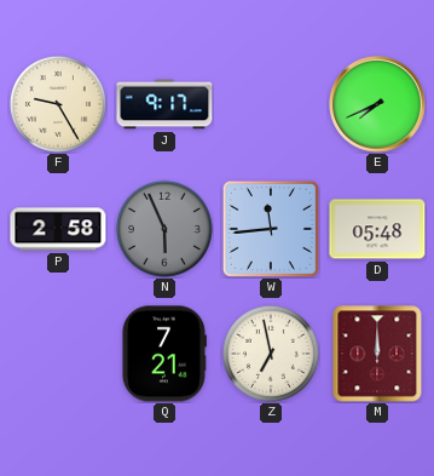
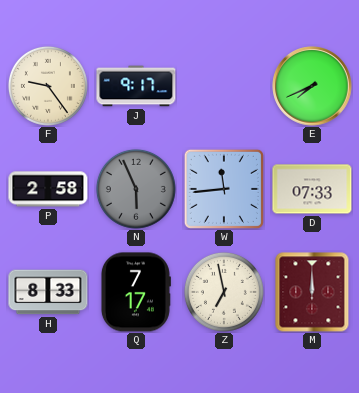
F: 9:25 -> 9:24 (48, 86)
D: 05:48 -> 07:33 (312, 189)
H: none -> 8:33 (48, 292)
Q: 7:21 -> 7:17 (135, 292)
